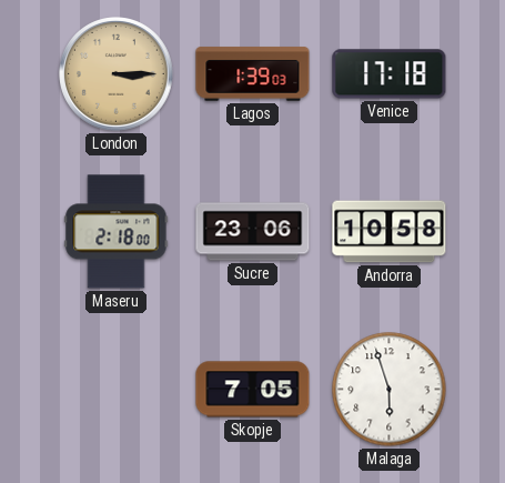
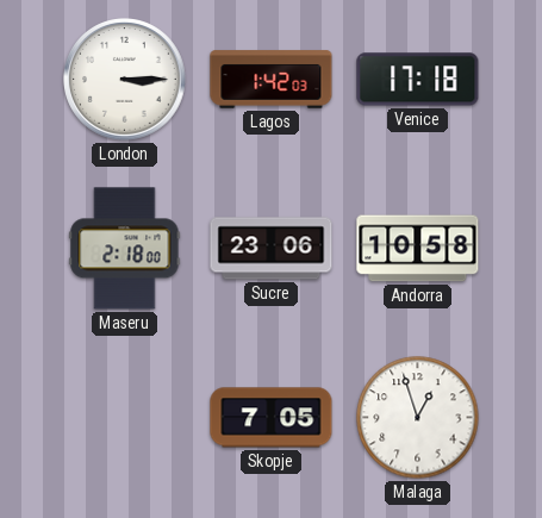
London dial: champagne -> white (125, 80)
Lagos: 1:39 -> 1:42 (272, 80)
Malaga: 5:57 -> 12:57 (418, 418)
